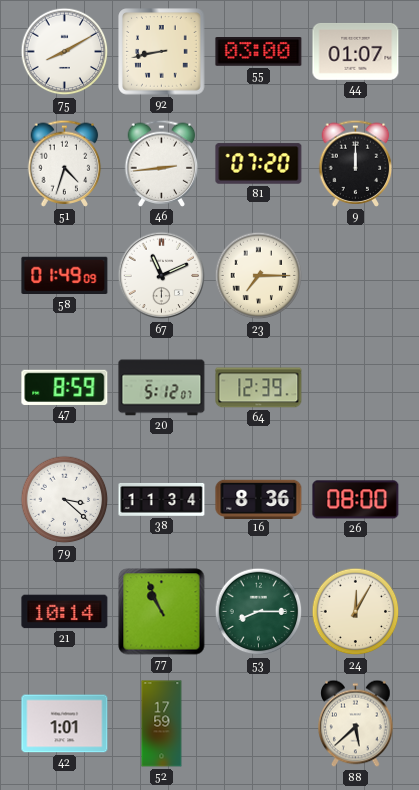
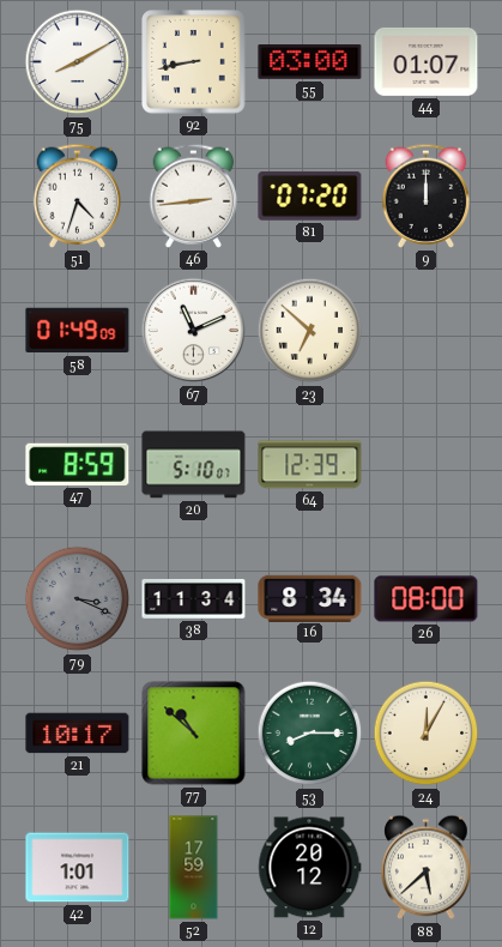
23: 7:15 -> 6:52 (310, 331)
20: 5:12 -> 5:10 (194, 465)
79: 3:22 -> 3:19 (78, 599)
79 dial: white -> grey (78, 599)
16: 8:36 -> 8:34 (310, 598)
21: 10:14 -> 10:17 (78, 734)
77: 10:56 -> 10:52 (194, 734)
12: none -> 20:12 (310, 868)
